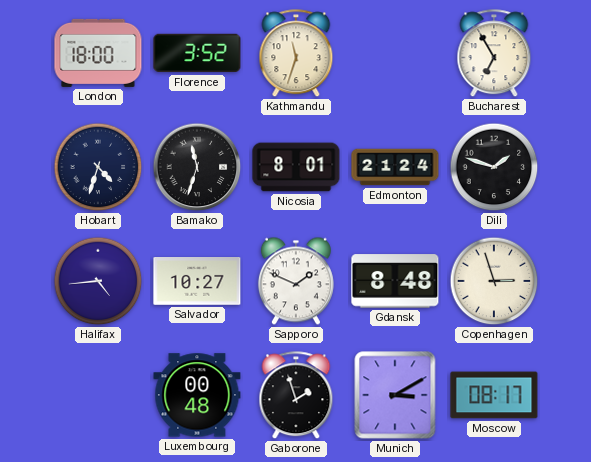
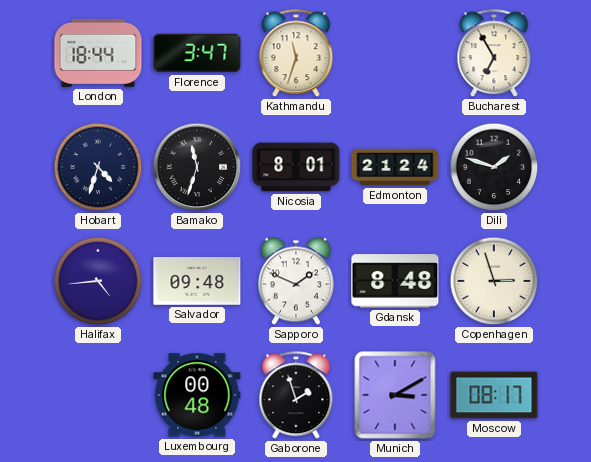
London: 18:00 -> 18:44 (98, 53)
Florence: 3:52 -> 3:47 (197, 53)
Salvador: 10:27 -> 09:48 (197, 281)
